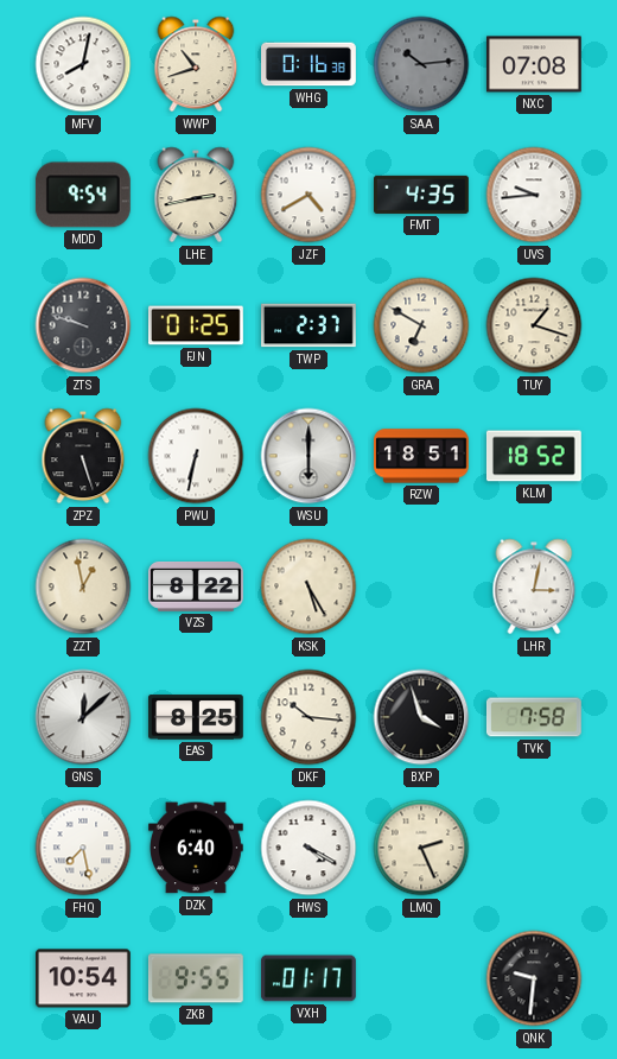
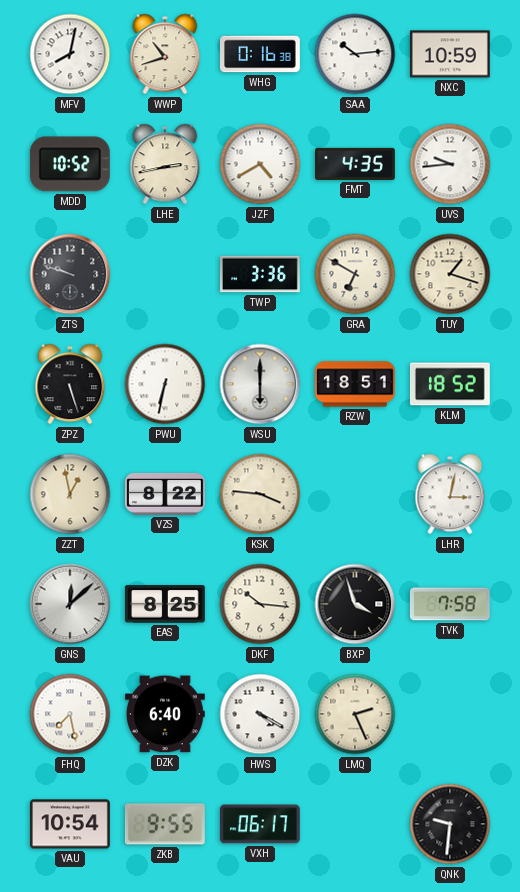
SAA dial: grey -> white (355, 54)
NXC: 07:08 -> 10:59 (450, 54)
MDD: 9:54 -> 10:52 (70, 164)
FJN: 01:25 -> none (197, 325)
TWP: 2:37 -> 3:36 (261, 274)
KSK: 5:25 -> 3:46 (260, 494)
VXH: 01:17 -> 06:17 (260, 824)
